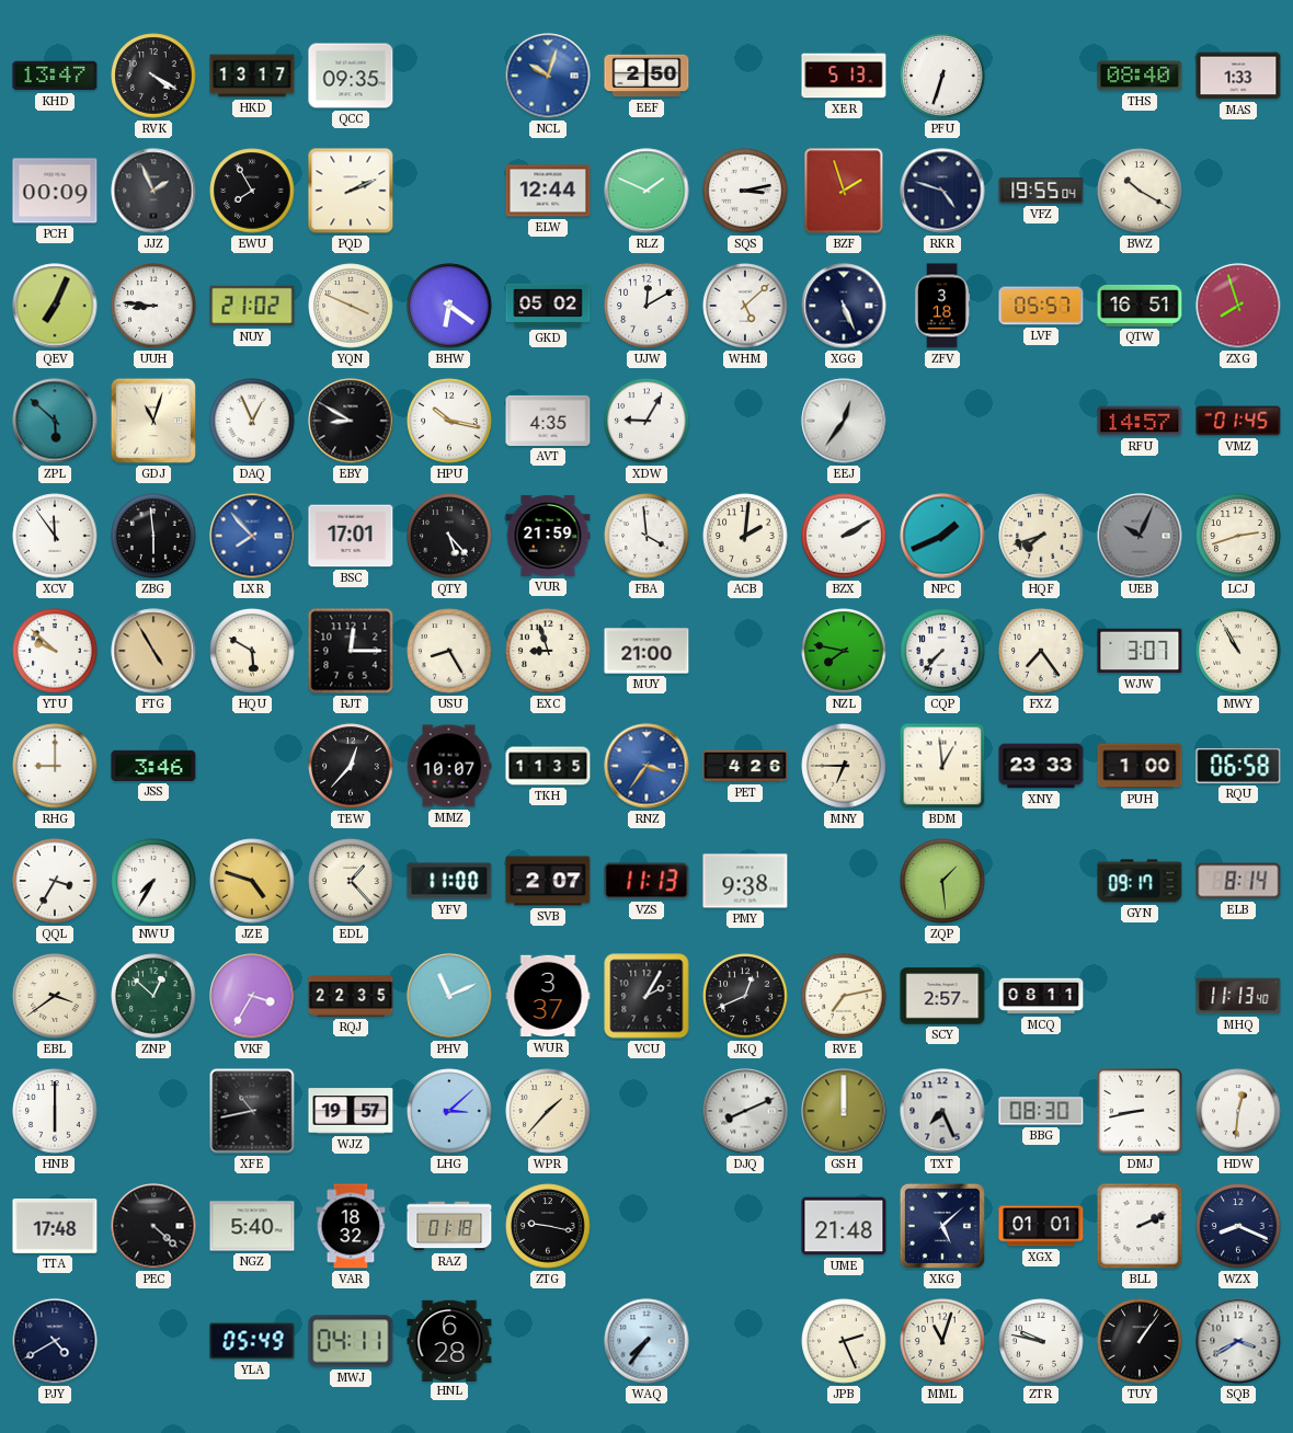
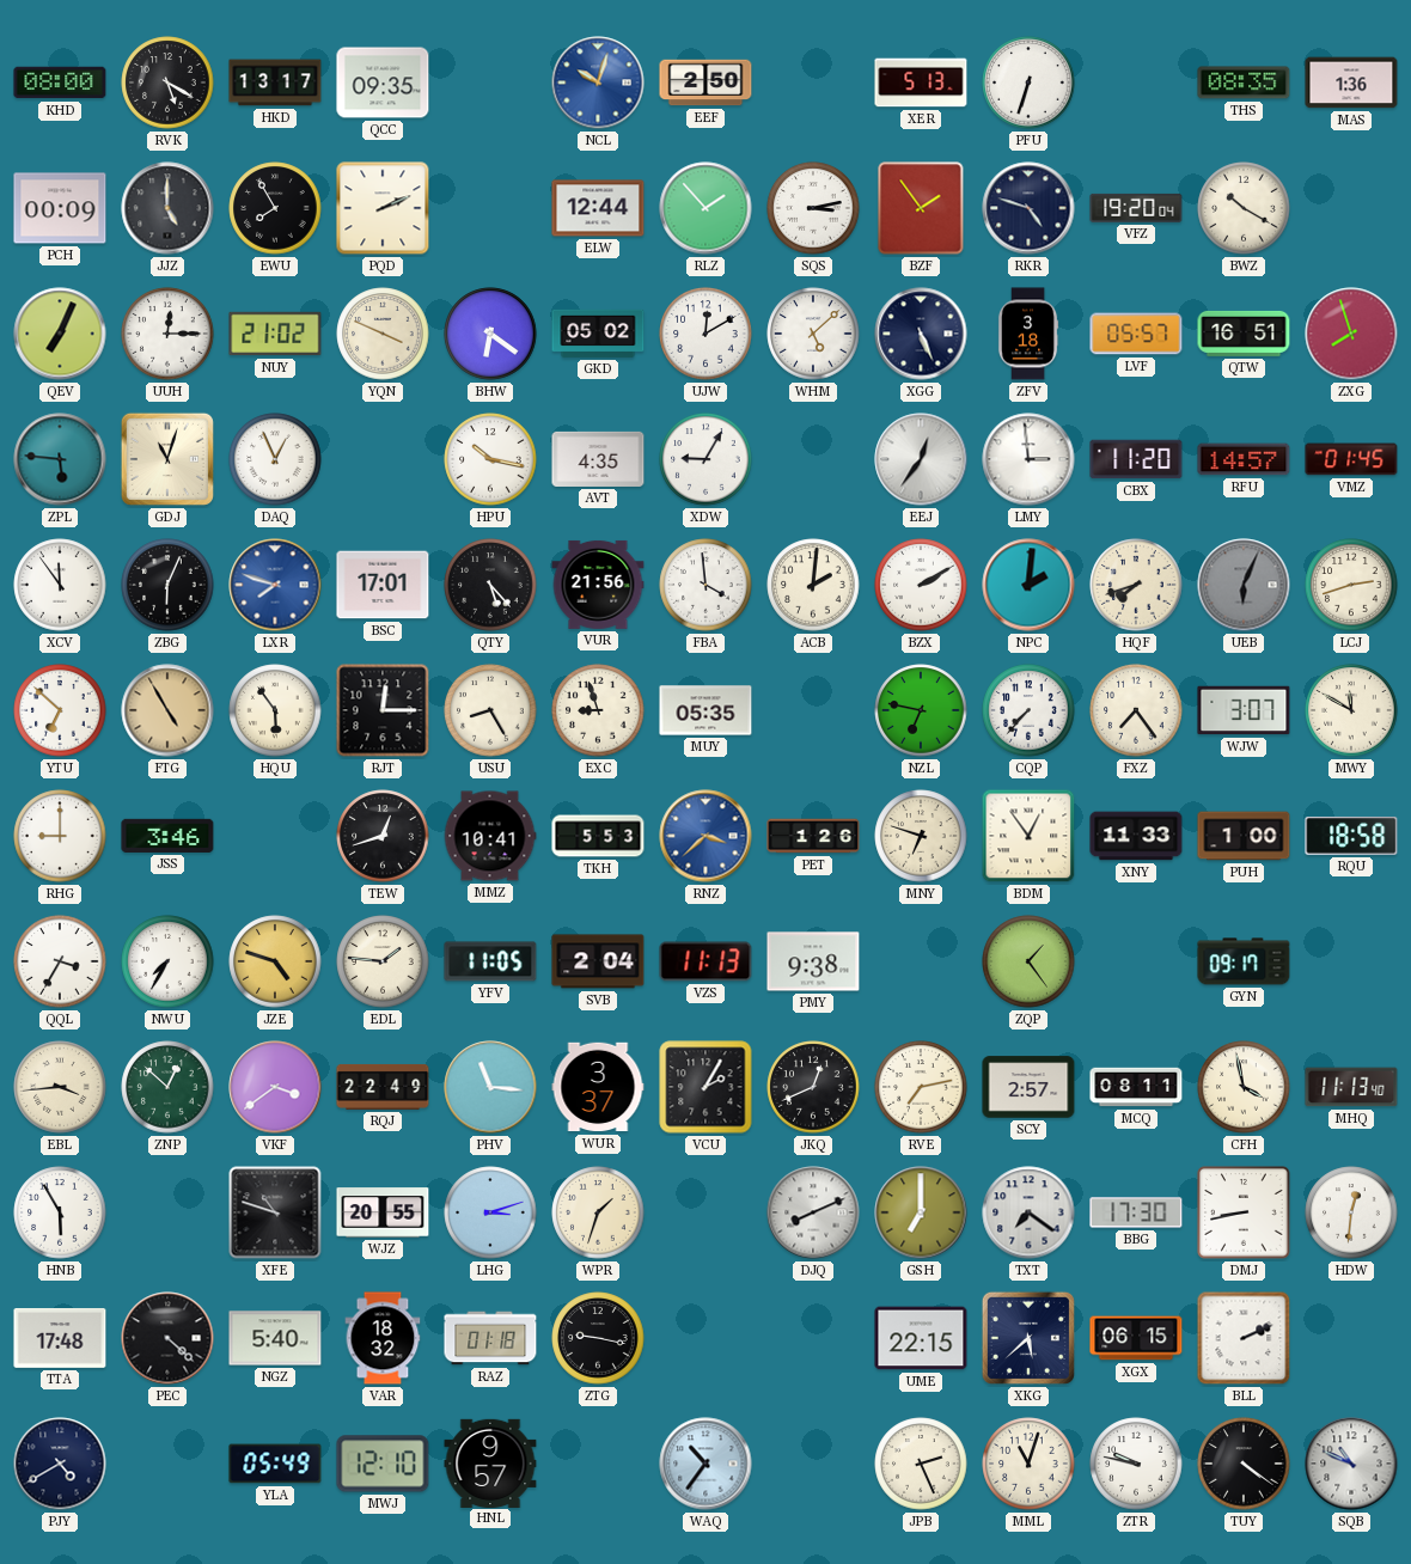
KHD: 13:47 -> 08:00 (60, 83)
RVK: 4:20 -> 5:20 (167, 83)
THS: 08:40 -> 08:35 (1244, 83)
MAS: 1:33 -> 1:36 (1351, 83)
JJZ: 1:56 -> 5:00 (167, 208)
RLZ: 1:49 -> 1:53 (705, 208)
BZF: 1:57 -> 1:54 (921, 208)
VFZ: 19:55 -> 19:20 (1136, 208)
UUH: 8:46 -> 12:15 (167, 334)
ZPL: 5:52 -> 5:46 (60, 459)
EBY: 8:50 -> none (351, 421)
LMY: none -> 2:59 (1028, 459)
CBX: none -> 11:20 (1136, 459)
ZBG: 5:59 -> 6:04 (167, 585)
LXR: 7:53 -> 7:48 (275, 585)
VUR: 21:59 -> 21:56 (598, 585)
NPC: 1:41 -> 2:01 (1028, 585)
UEB: 10:04 -> 6:04 (1244, 585)
YTU: 9:52 -> 6:52 (60, 710)
HQU: 5:50 -> 5:54 (275, 710)
MUY: 21:00 -> 05:35 (705, 710)
NZL: 7:47 -> 6:47 (921, 710)
MWY: 10:55 -> 11:50 (1351, 710)
TEW: 12:37 -> 12:42 (383, 836)
MMZ: 10:07 -> 10:41 (490, 836)
TKH: 11:35 -> 5:53 (598, 836)
RNZ: 3:36 -> 3:38 (705, 836)
PET: 4:26 -> 1:26 (813, 836)
MNY: 6:45 -> 6:48 (921, 836)
BDM: 12:59 -> 12:54 (1028, 836)
XNY: 23:33 -> 11:33 (1136, 836)
RQU: 06:58 -> 18:58 (1351, 836)
EDL: 1:23 -> 1:46 (383, 961)
YFV: 11:00 -> 11:05 (490, 961)
SVB: 2:07 -> 2:04 (598, 961)
ZQP: 1:29 -> 1:24 (1028, 961)
ELB: 8:14 -> none (1238, 881)
EBL: 3:39 -> 3:44 (60, 1087)
VKF: 3:35 -> 3:39 (275, 1087)
RQJ: 22:35 -> 22:49 (383, 1087)
PHV: 11:11 -> 11:16 (490, 1087)
CFH: none -> 3:58 (1244, 1087)
HNB: 6:00 -> 5:55 (60, 1212)
XFE: 10:43 -> 10:48 (275, 1212)
WJZ: 19:57 -> 20:55 (383, 1212)
LHG: 3:08 -> 3:12 (490, 1212)
WPR: 1:37 -> 1:33 (598, 1212)
GSH: 12:00 -> 7:00 (921, 1212)
TXT: 7:26 -> 7:21 (1028, 1212)
BBG: 08:30 -> 17:30 (1136, 1212)
UME: 21:48 -> 22:15 (921, 1338)
XKG: 5:08 -> 5:38 (1028, 1338)
XGX: 01:01 -> 06:15 (1136, 1338)
WZX: 8:19 -> none (1238, 1226)
MWJ: 04:11 -> 12:10 (383, 1464)
HNL: 6:28 -> 9:57 (490, 1462)
WAQ: 7:36 -> 10:36 (705, 1464)
TUY: 1:06 -> 4:21 (1244, 1464)
SQB: 3:40 -> 10:49 (1351, 1464)
